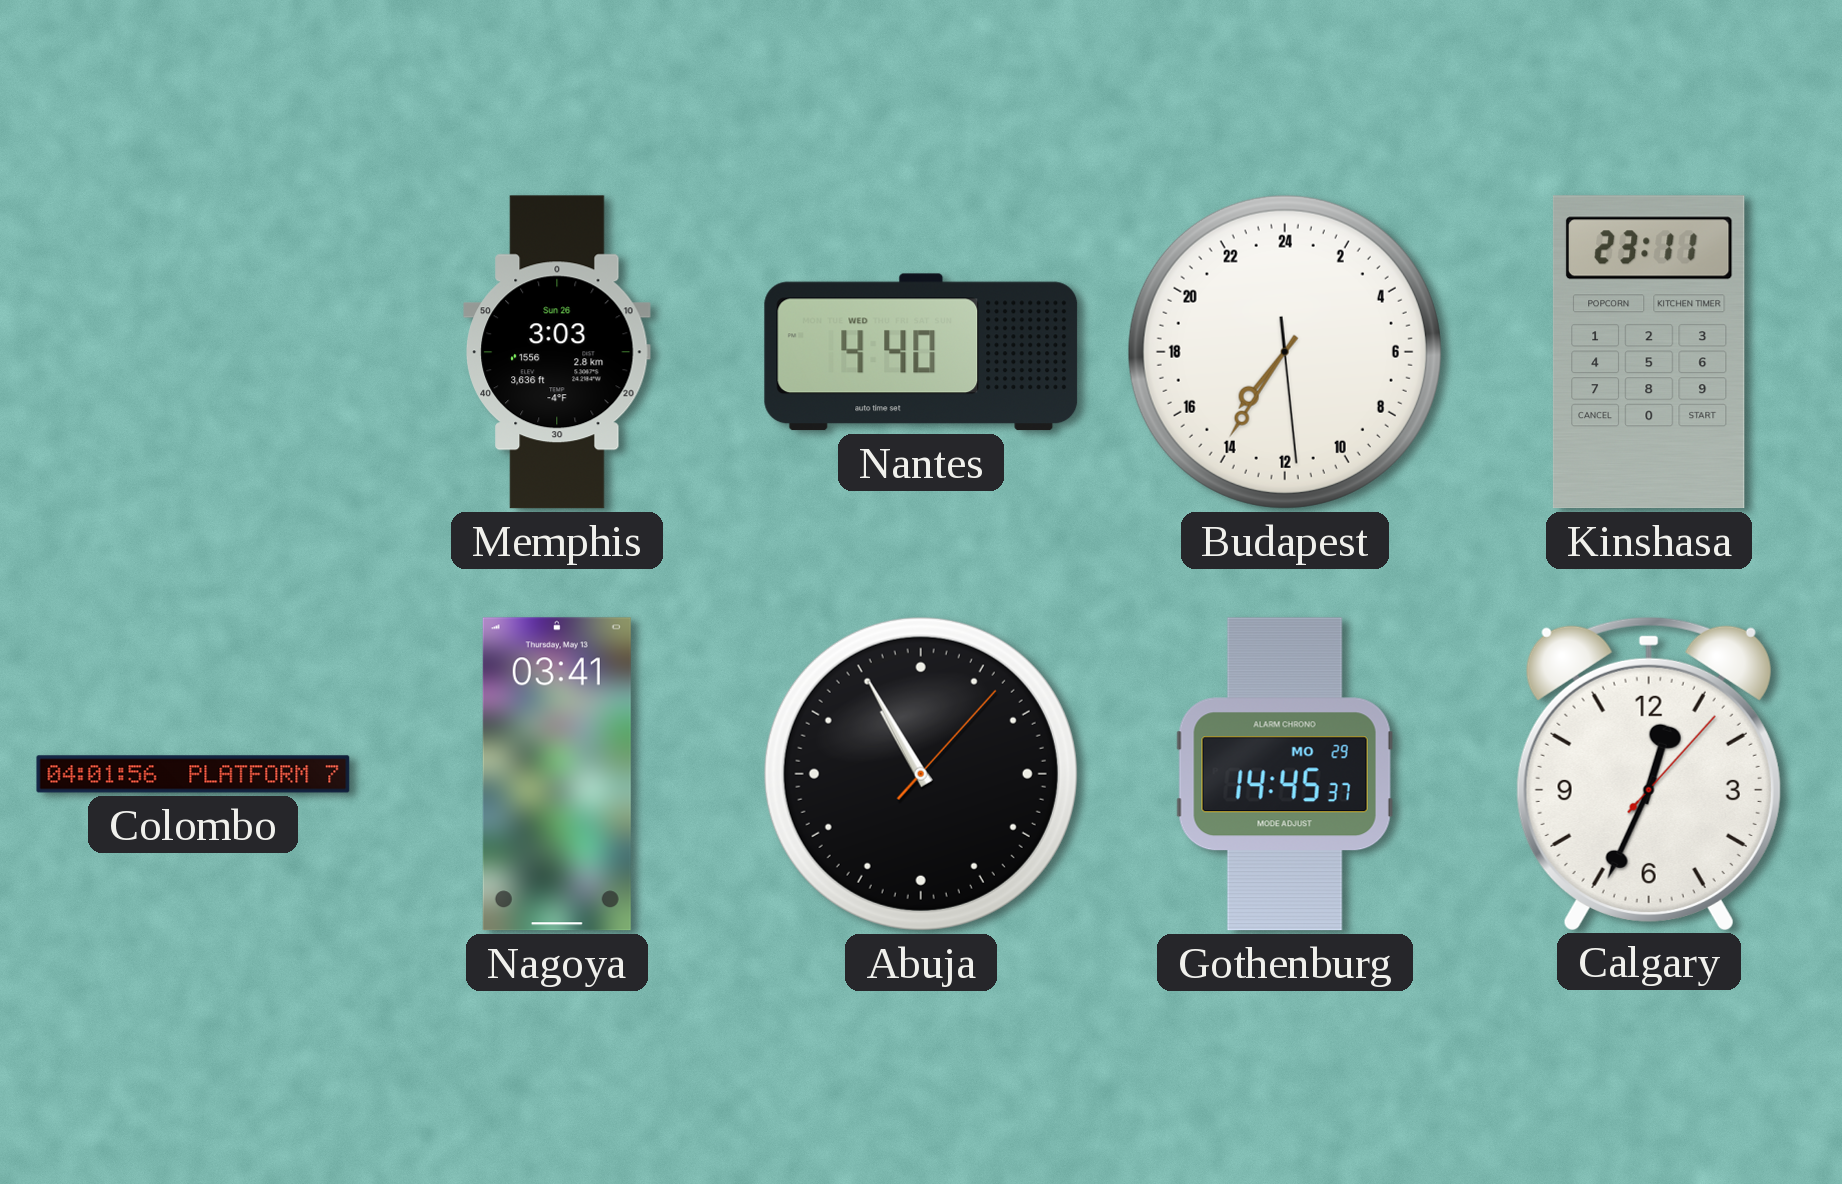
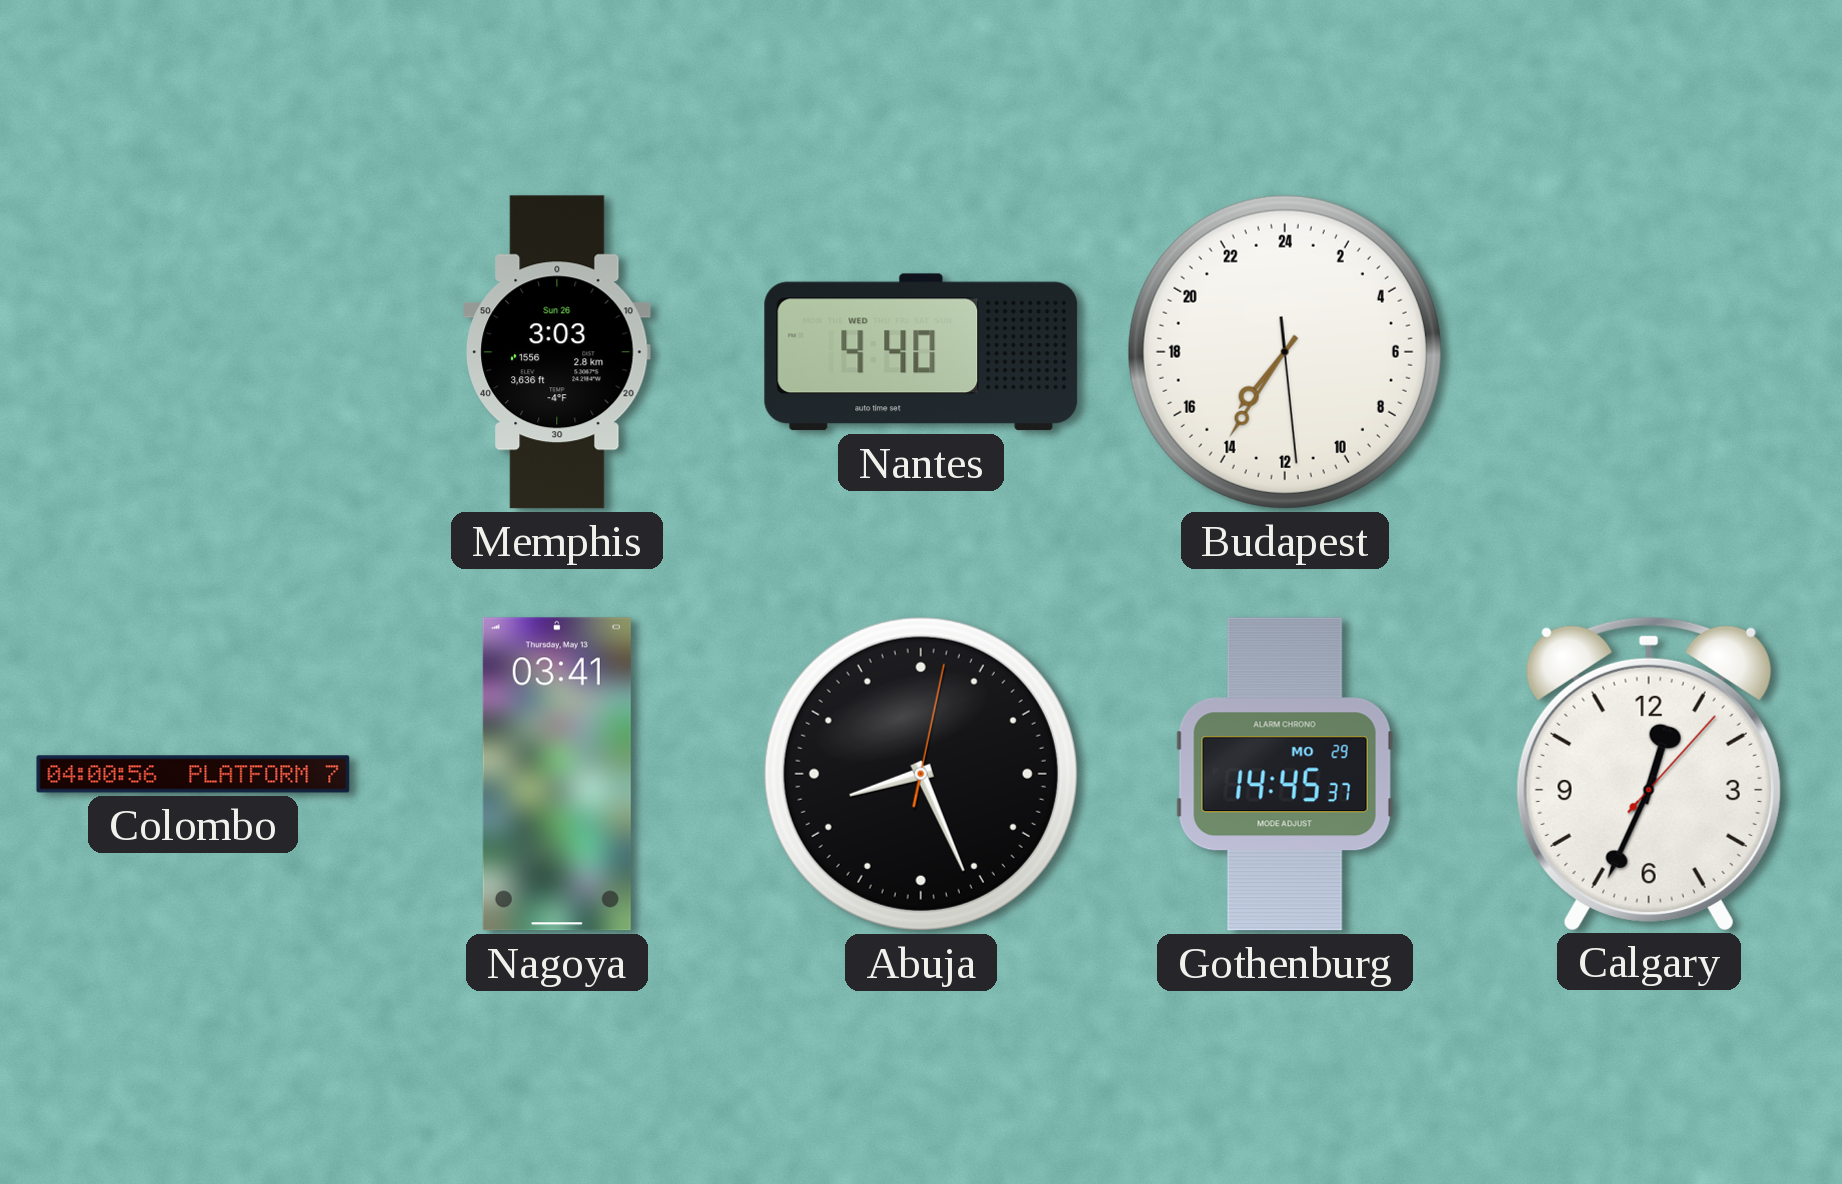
Kinshasa: 23:11 -> none (1649, 352)
Colombo: 04:01 -> 04:00 (193, 774)
Abuja: 10:55 -> 8:26 (921, 774)
